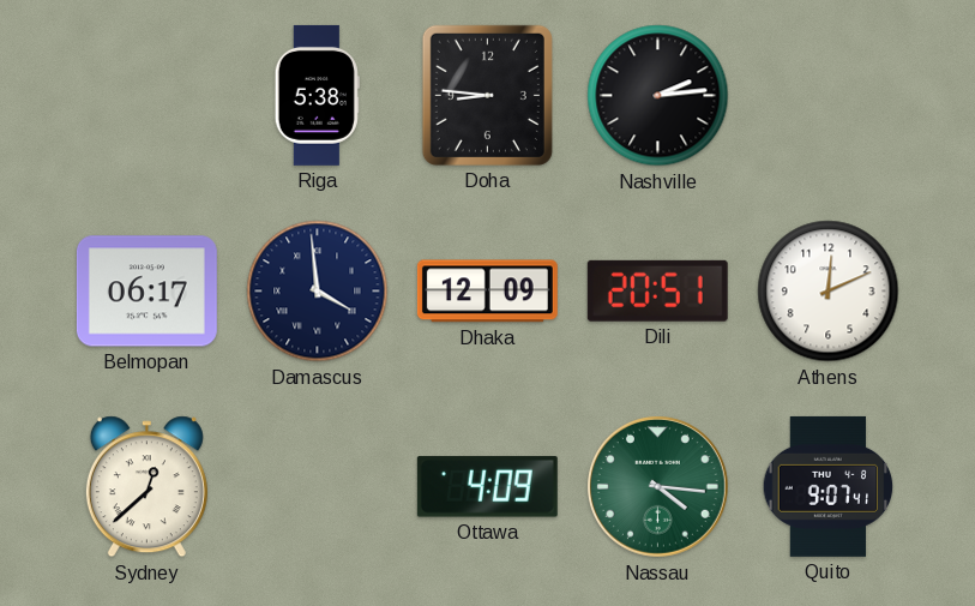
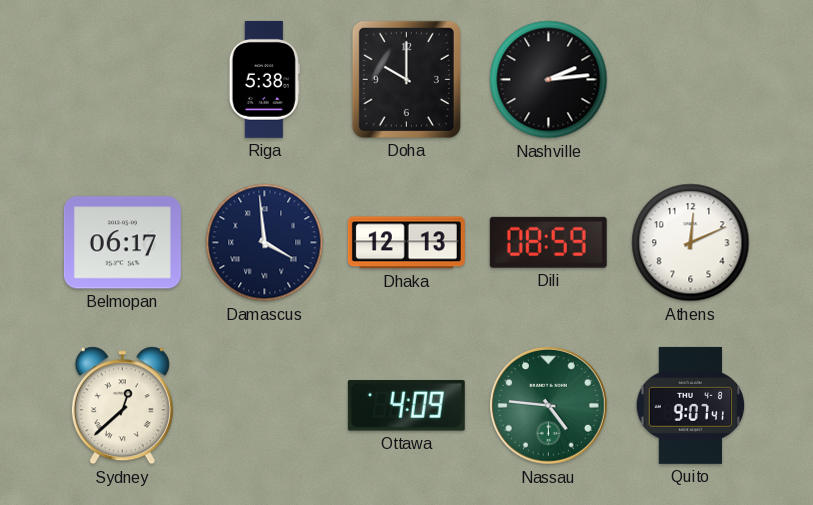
Doha: 8:46 -> 10:00 (406, 79)
Dhaka: 12:09 -> 12:13 (406, 243)
Dili: 20:51 -> 08:59 (548, 242)
Nassau: 4:16 -> 4:46 (548, 405)
